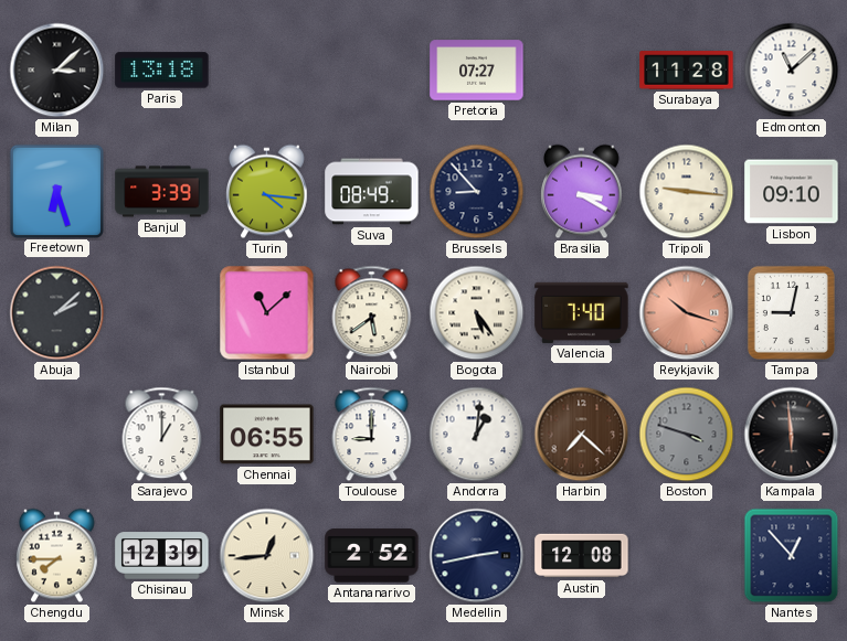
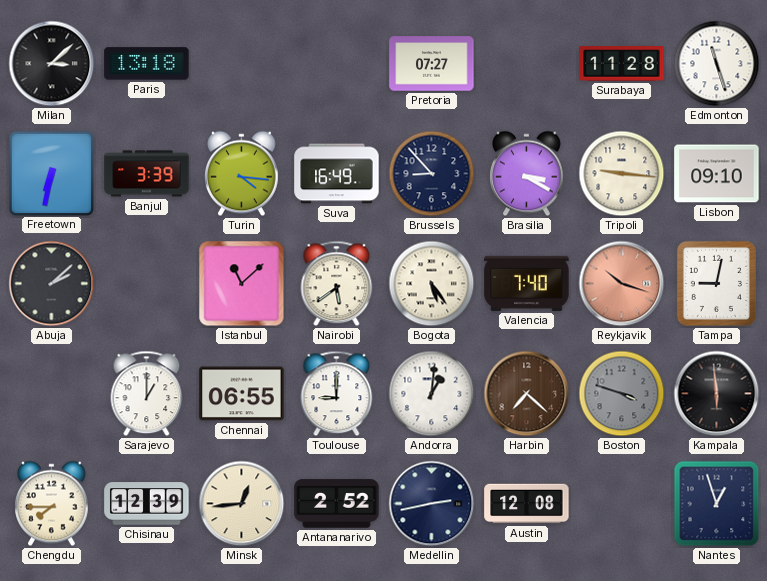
Edmonton: 11:08 -> 11:27 (717, 64)
Freetown: 6:27 -> 6:32 (51, 173)
Suva: 08:49 -> 16:49 (337, 174)
Nantes: 12:53 -> 12:57 (717, 504)
